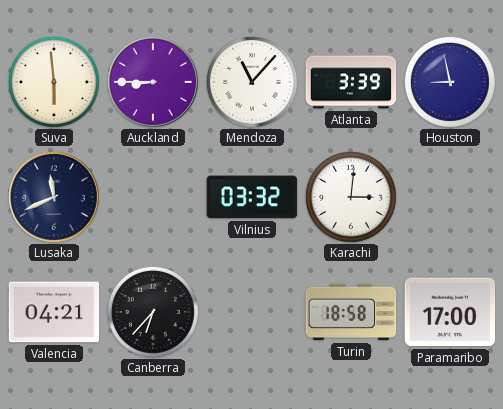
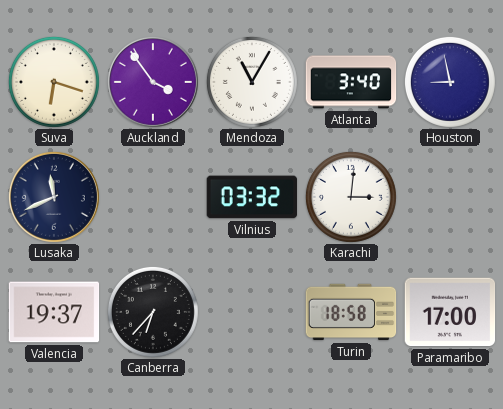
Suva: 5:59 -> 6:18 (54, 82)
Auckland: 8:45 -> 3:54 (153, 82)
Mendoza: 11:07 -> 11:05 (252, 82)
Atlanta: 3:39 -> 3:40 (351, 82)
Valencia: 04:21 -> 19:37 (54, 312)
